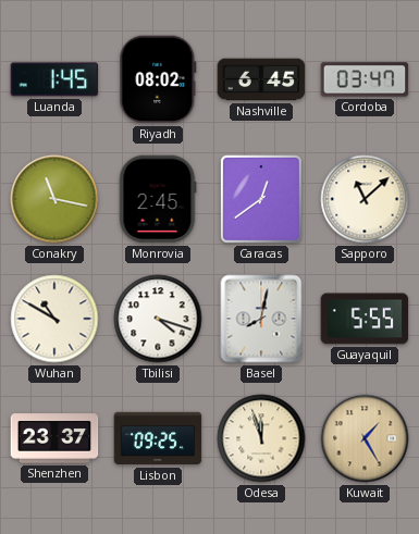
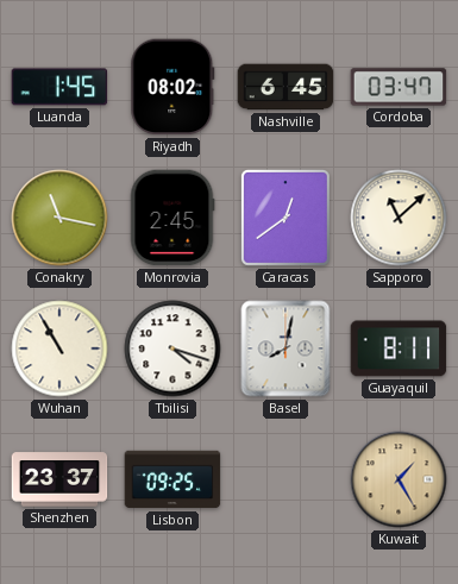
Wuhan: 10:50 -> 10:55 (59, 348)
Guayaquil: 5:55 -> 8:11 (399, 348)
Odesa: 11:57 -> none (261, 438)
